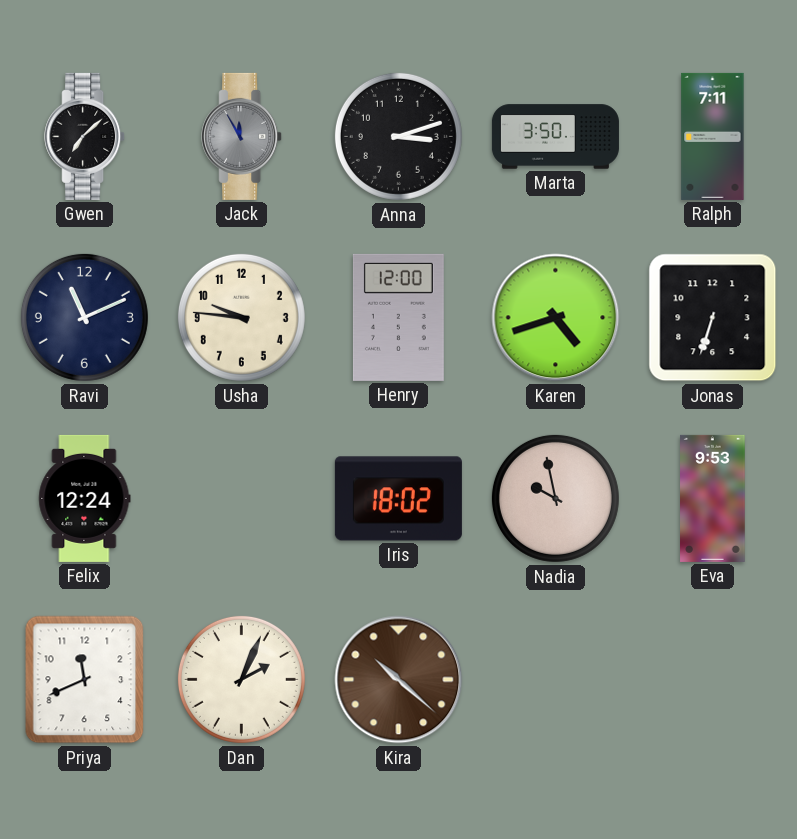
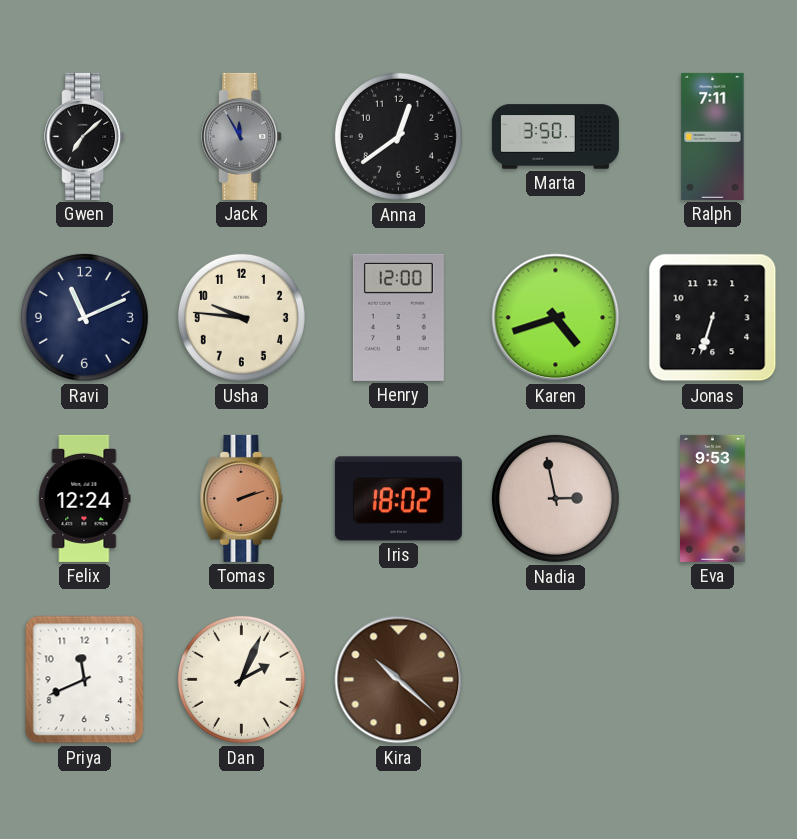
Anna: 3:12 -> 12:39 (398, 136)
Tomas: none -> 2:12 (242, 498)
Nadia: 9:58 -> 2:58 (555, 498)
